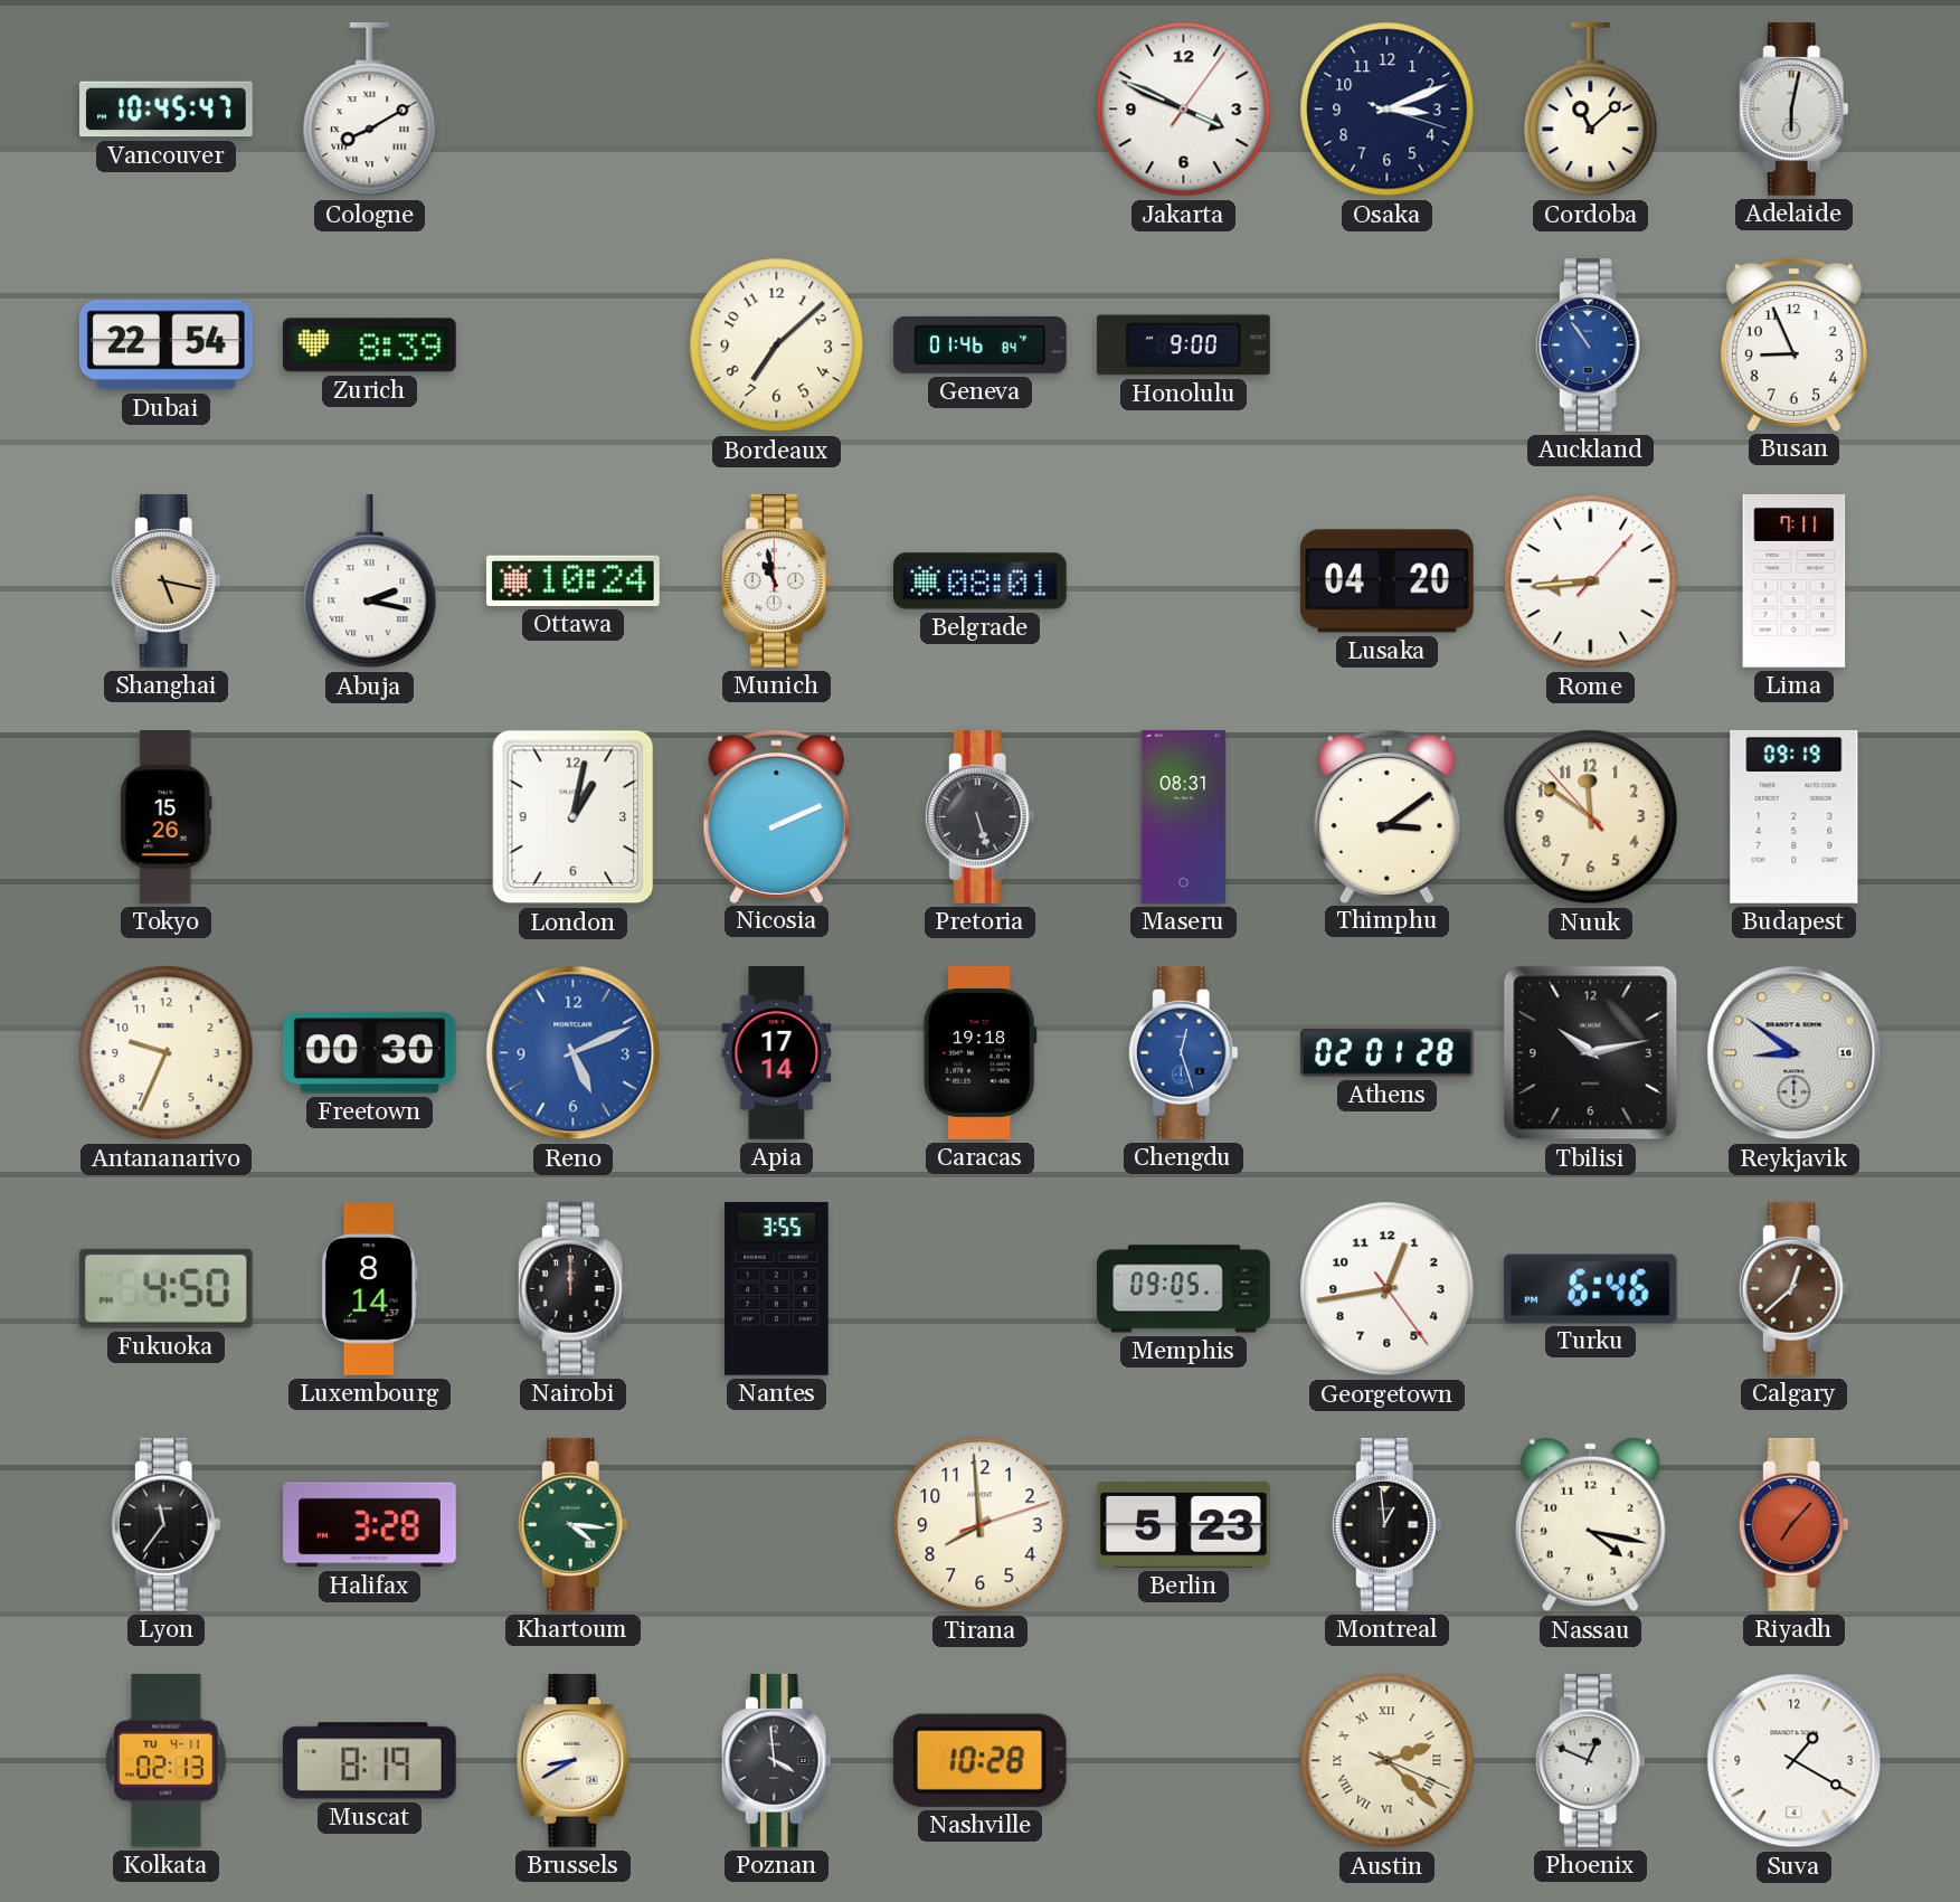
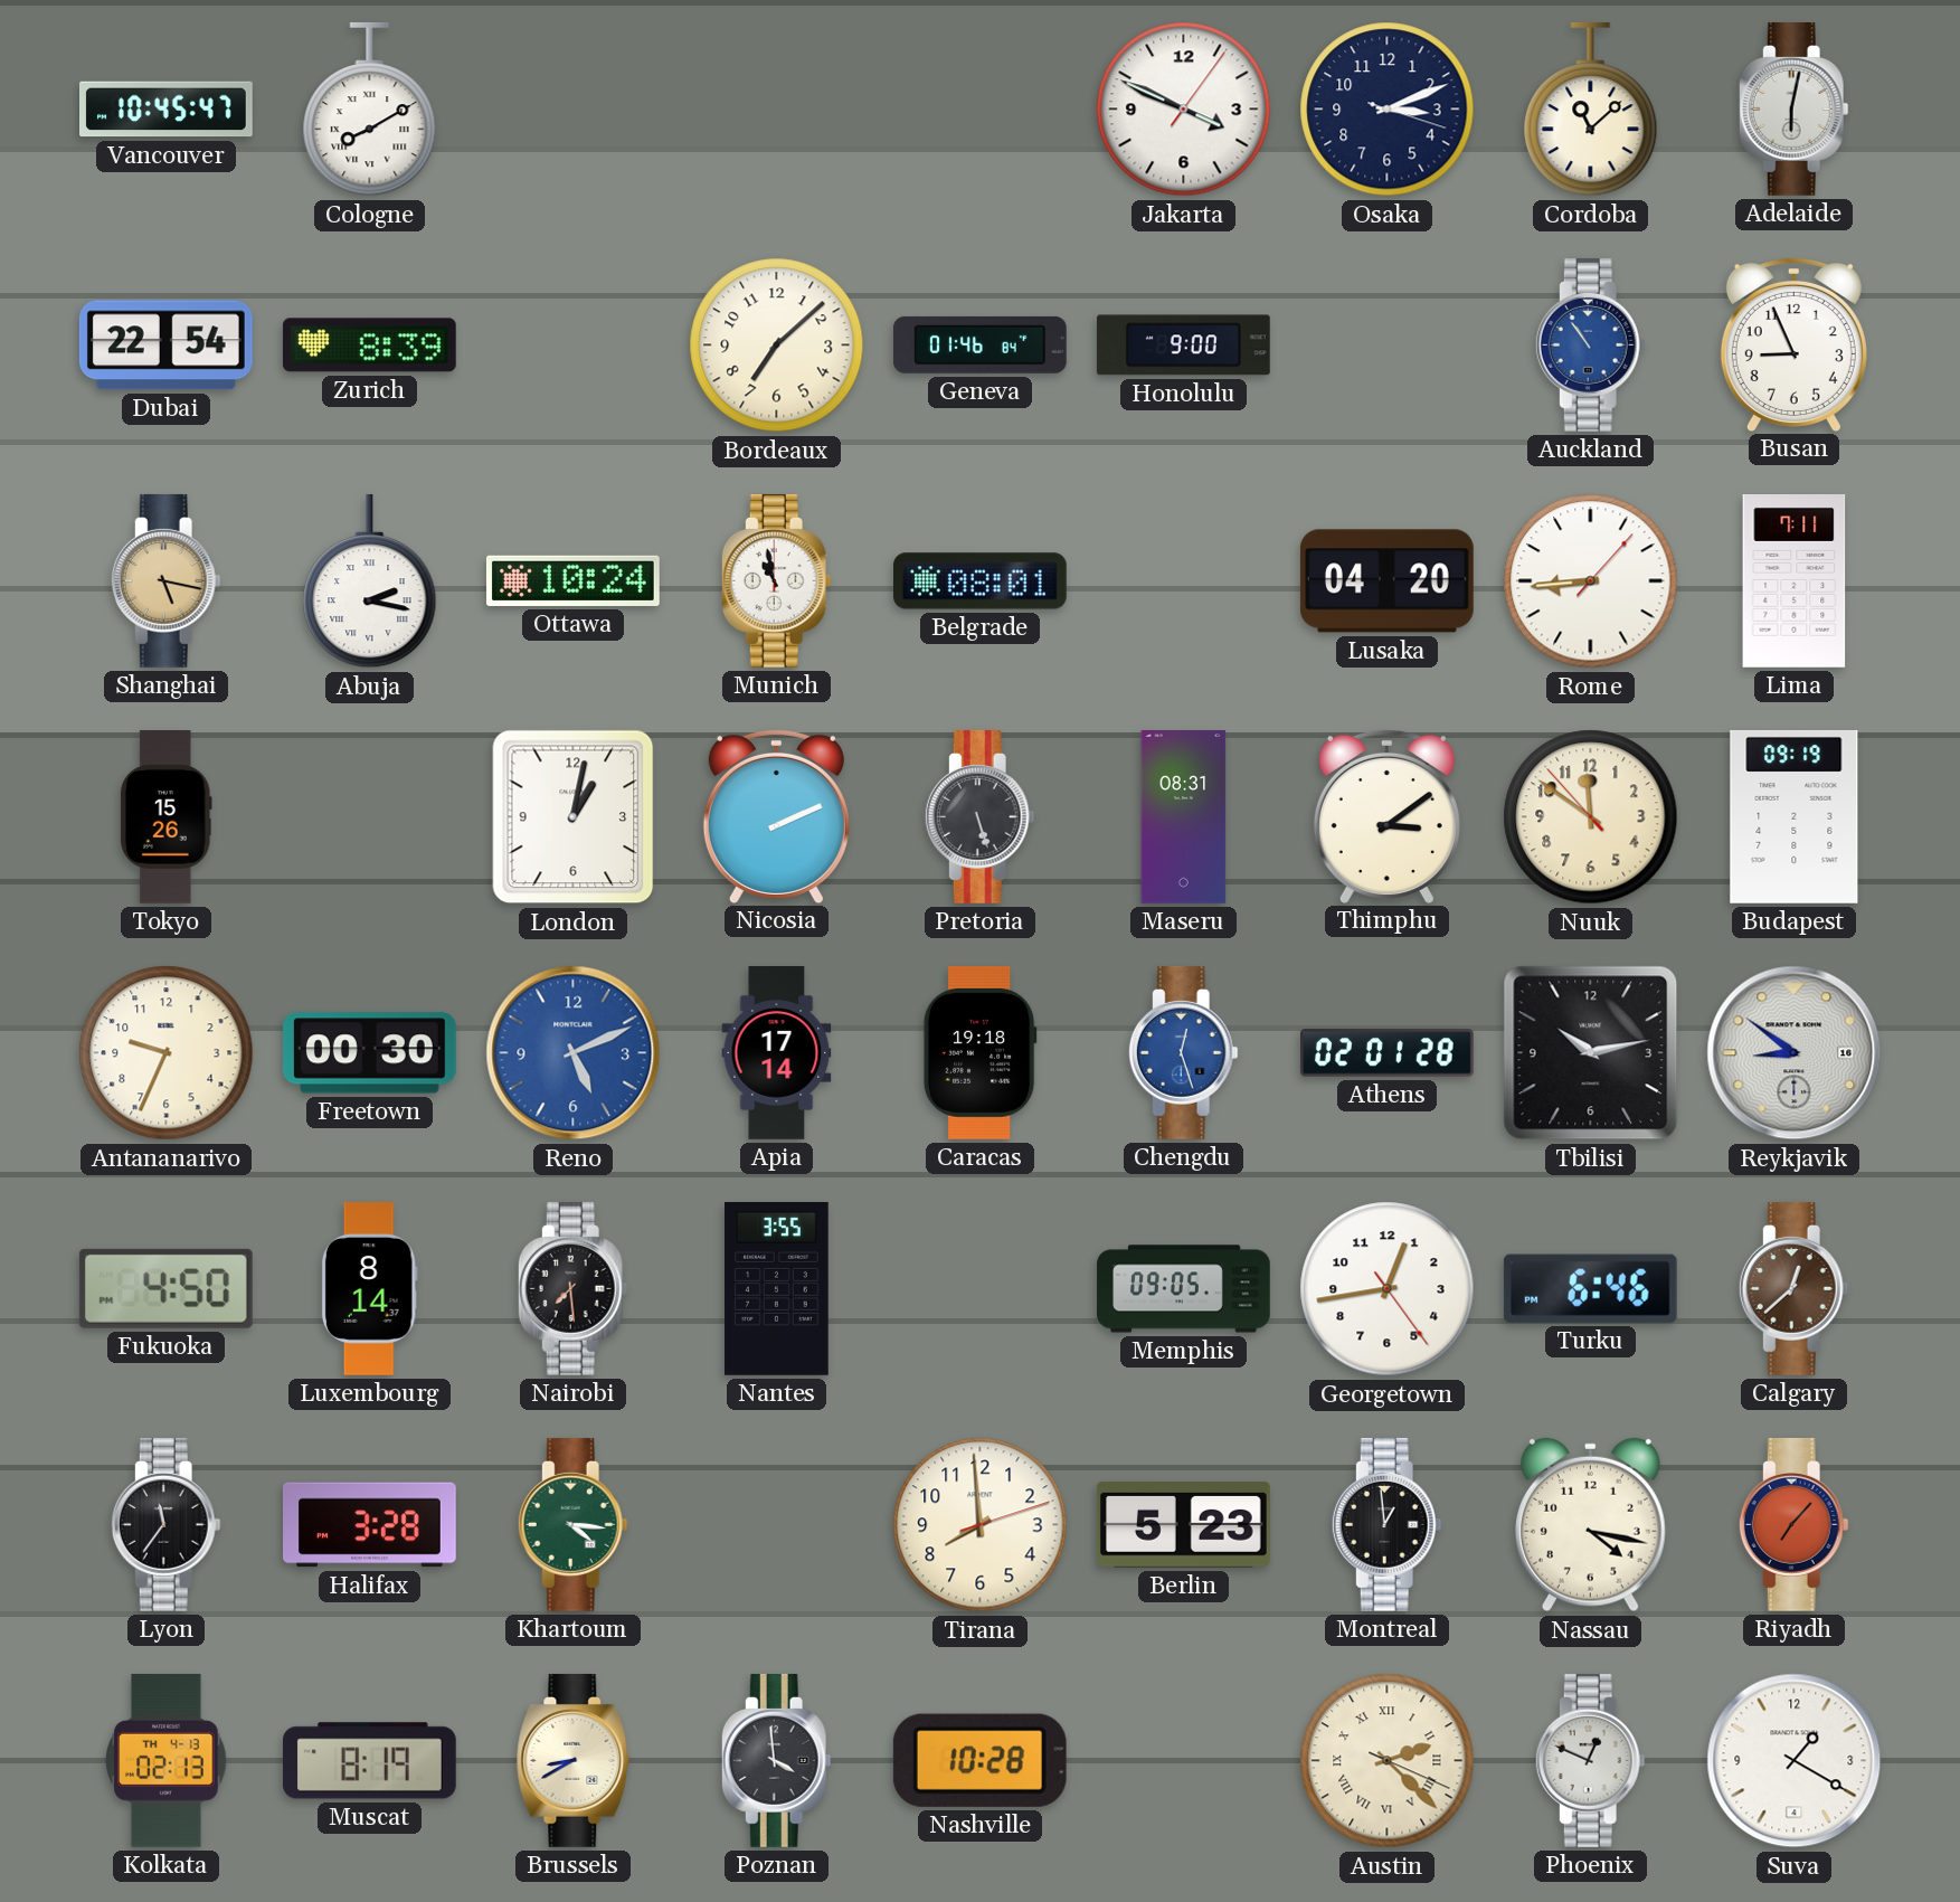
Nairobi: 12:00 -> 7:29 (572, 1289)
Kolkata date: TU 4-11 -> TH 4-13 (167, 1760)
